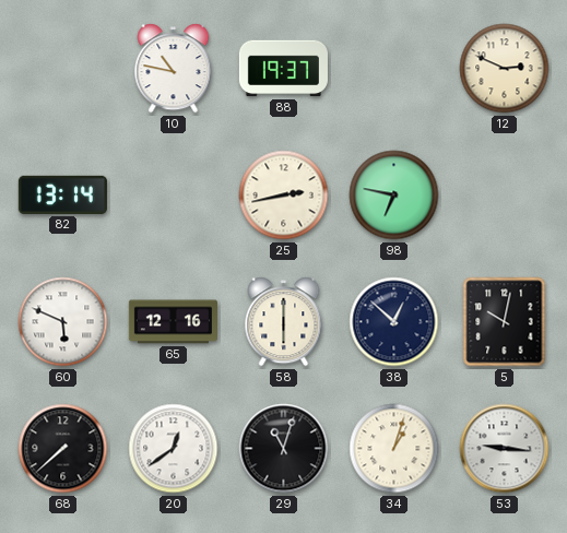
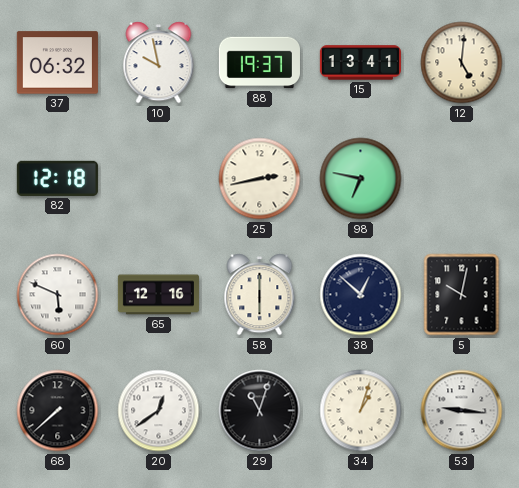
37: none -> 06:32 (57, 63)
10: 10:47 -> 9:58 (159, 63)
15: none -> 13:41 (360, 63)
12: 2:49 -> 5:01 (462, 63)
82: 13:14 -> 12:18 (57, 178)
